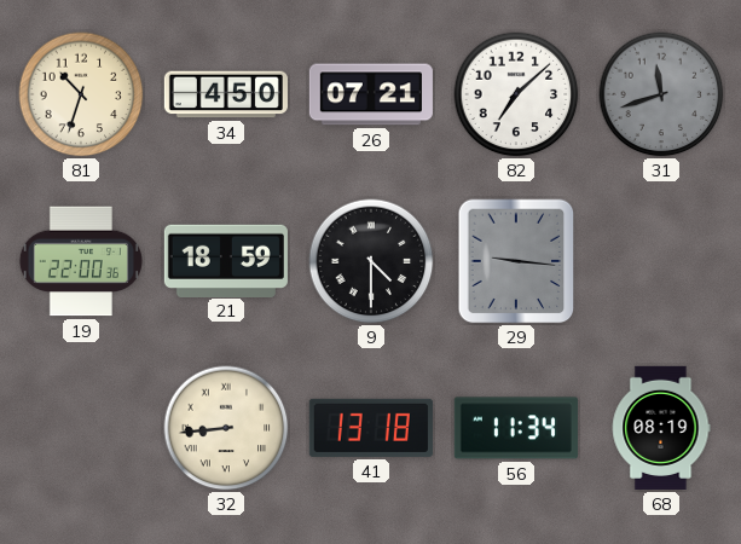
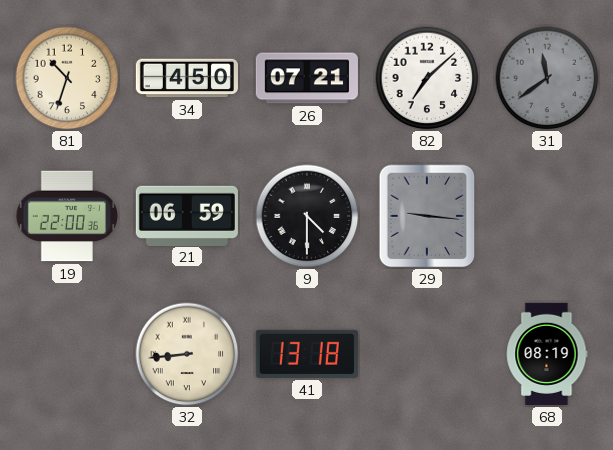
31: 11:42 -> 11:39 (547, 78)
21: 18:59 -> 06:59 (187, 215)
56: 11:34 -> none (516, 428)
